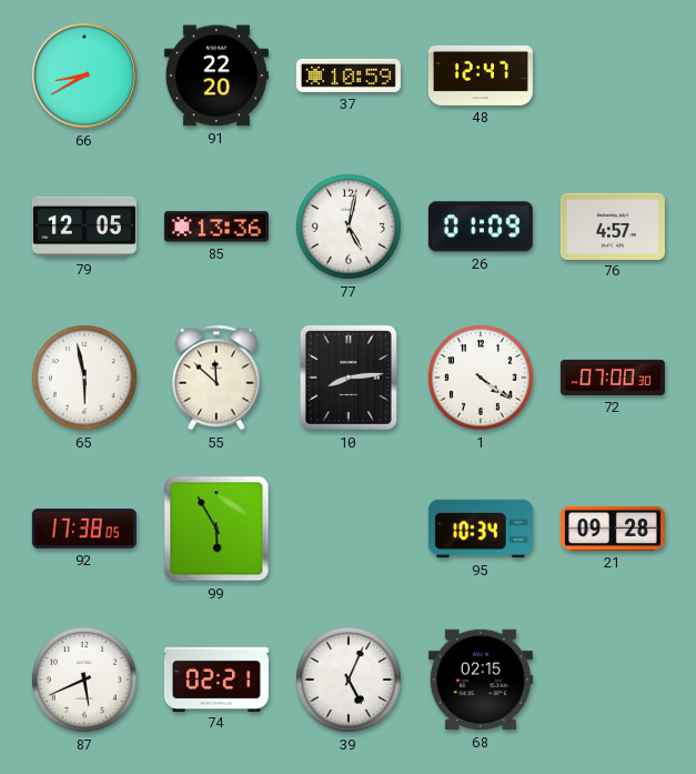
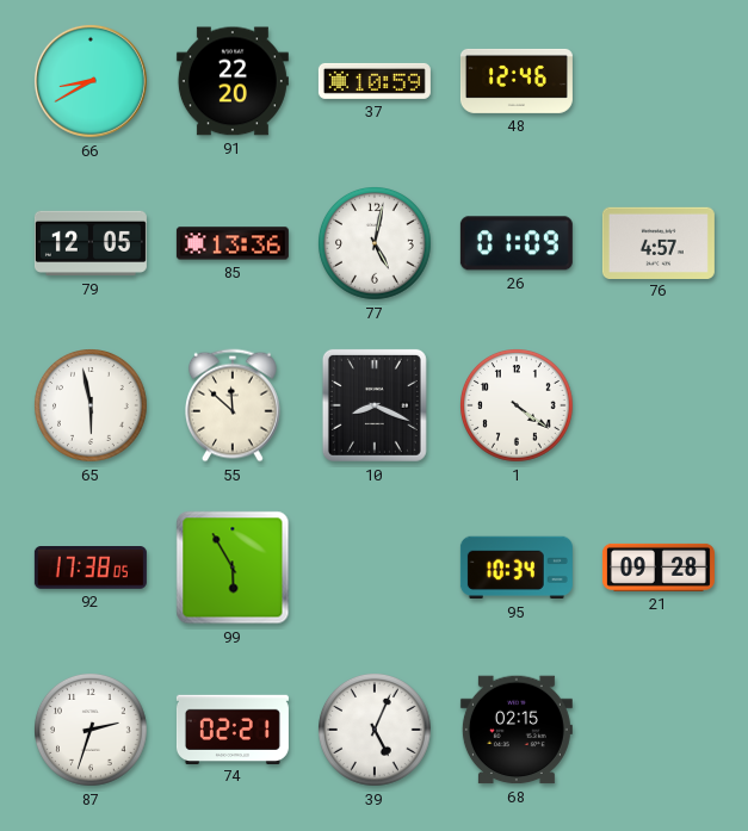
48: 12:47 -> 12:46 (517, 81)
10: 8:14 -> 8:19 (375, 405)
72: 07:00 -> none (613, 378)
87: 5:41 -> 2:33 (92, 731)
